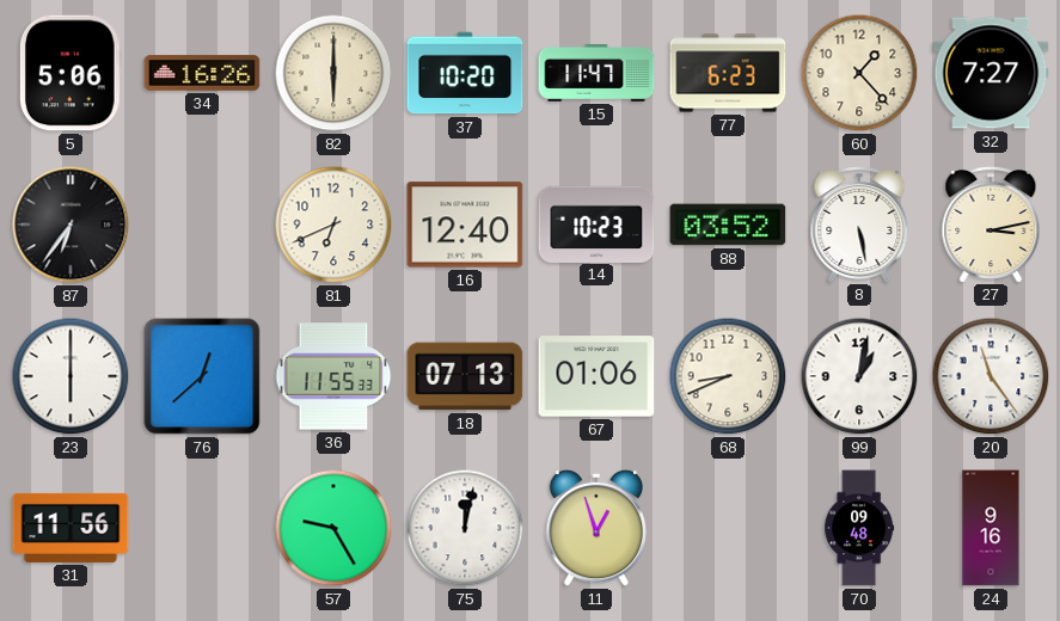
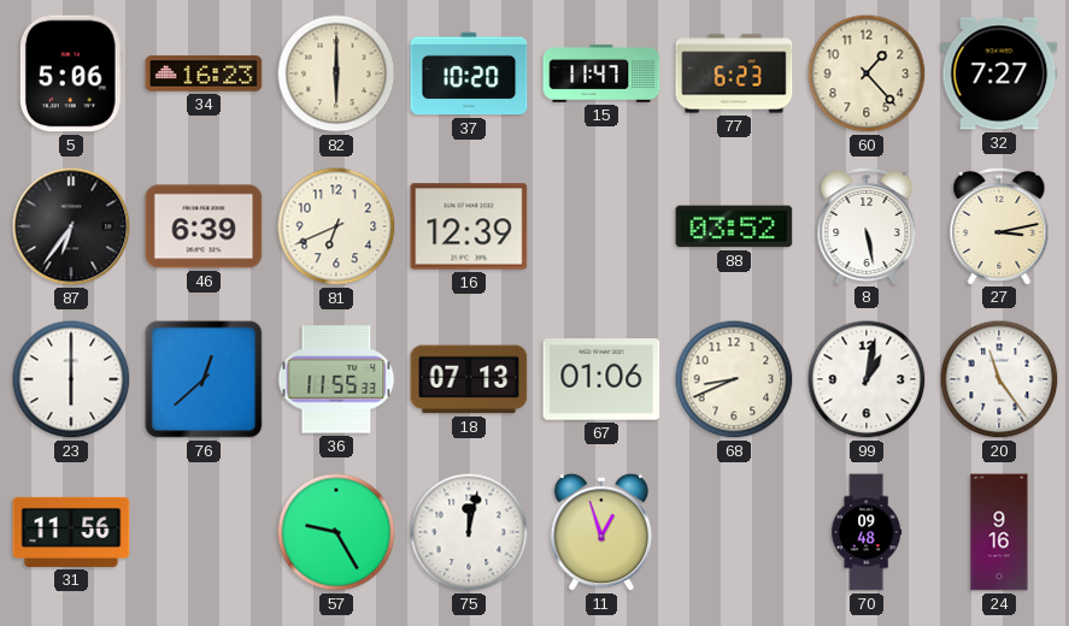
34: 16:26 -> 16:23 (204, 73)
46: none -> 6:39 (204, 226)
16: 12:40 -> 12:39 (469, 226)
14: 10:23 -> none (596, 223)
